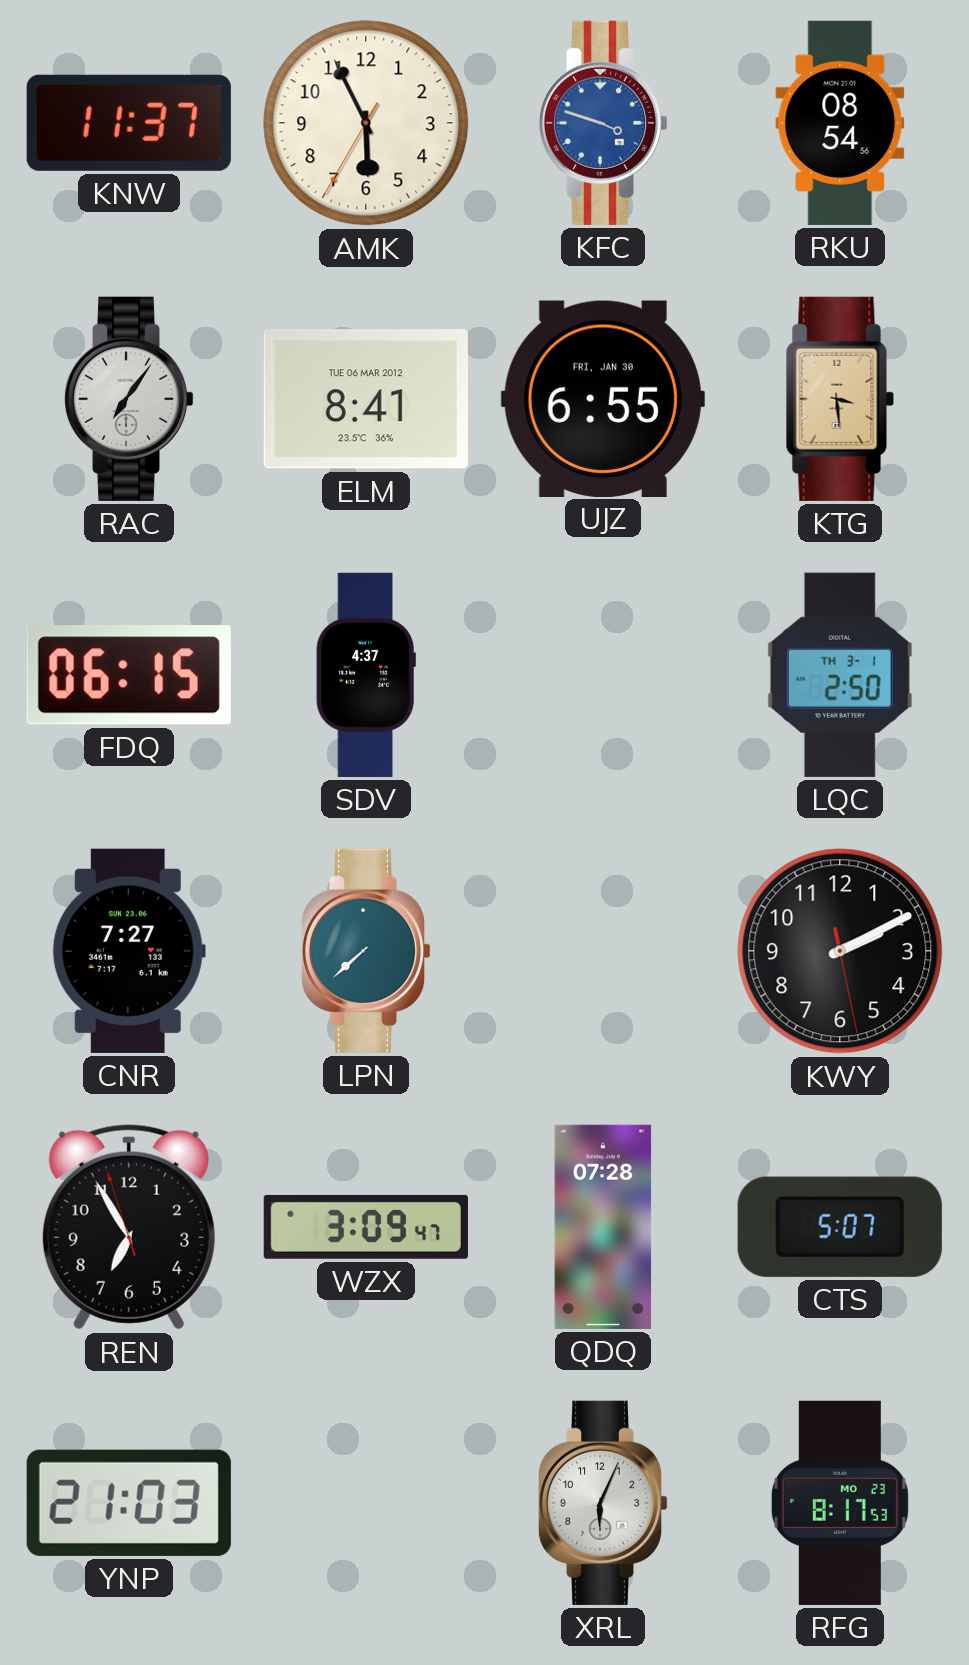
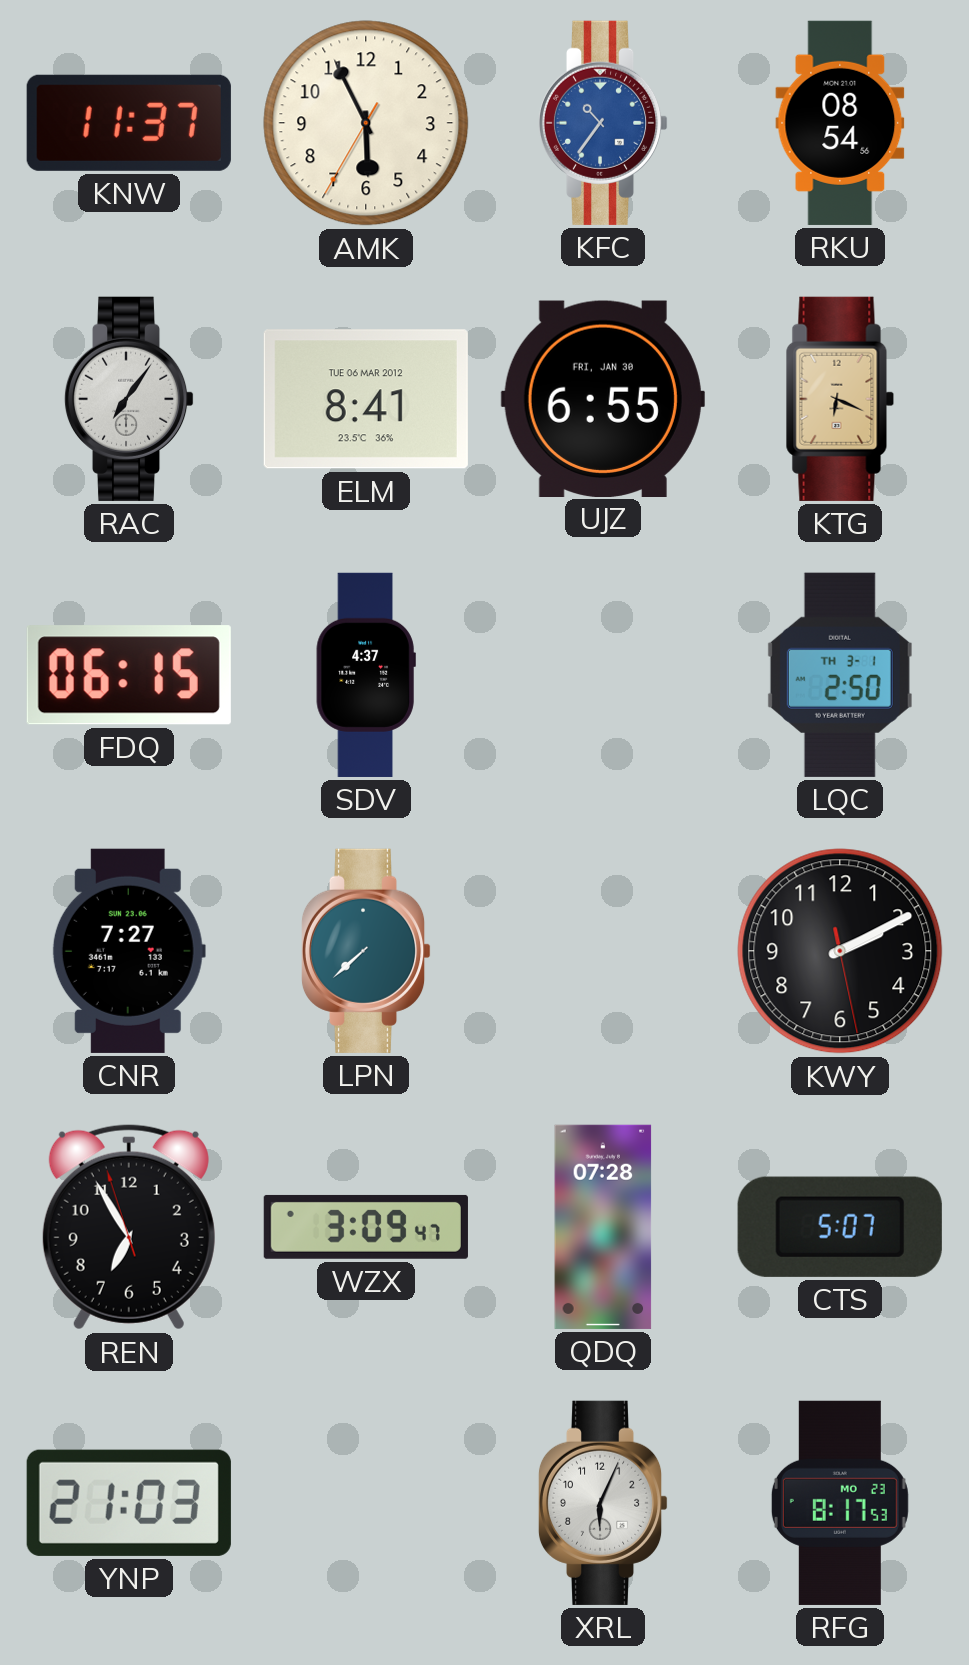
KFC: 3:48 -> 10:36 (603, 123)
KTG: 3:29 -> 6:19 (840, 399)
